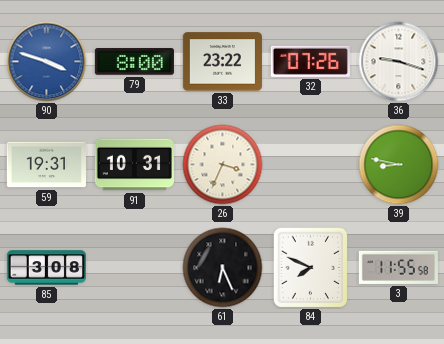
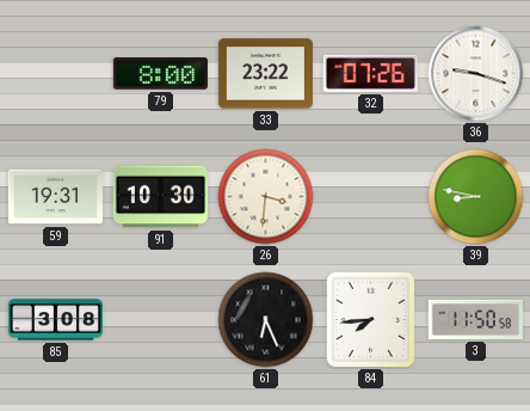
90: 3:48 -> none (47, 62)
91: 10:31 -> 10:30 (160, 197)
26: 3:34 -> 3:31 (266, 197)
84: 7:49 -> 7:44 (371, 320)
3: 11:55 -> 11:50 (475, 319)
